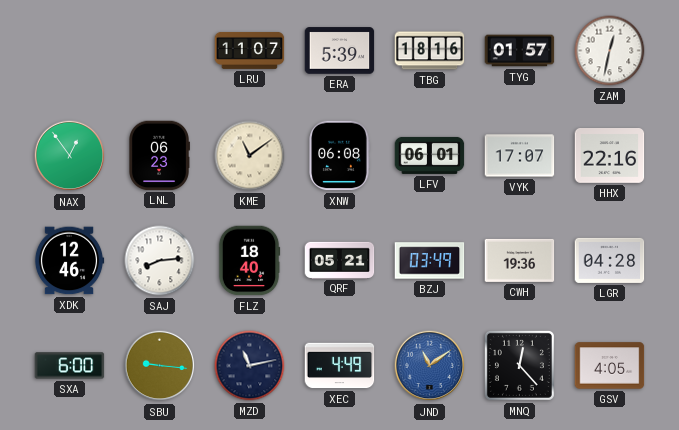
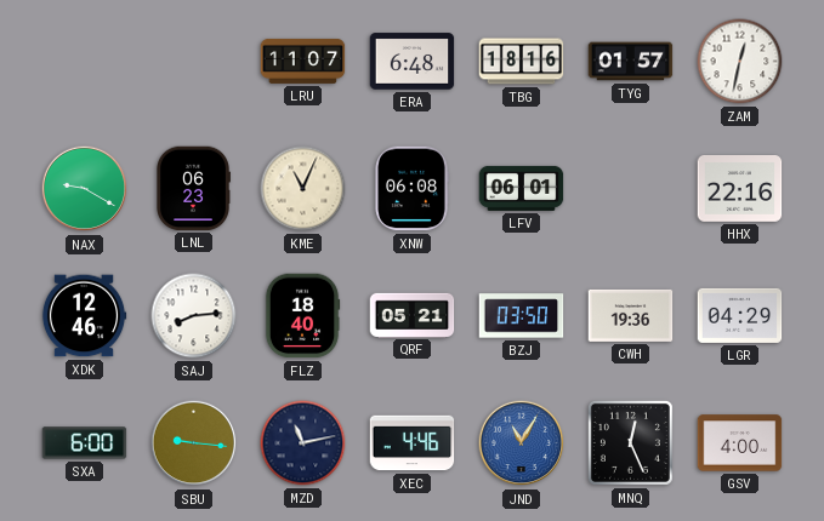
ERA: 5:39 -> 6:48 (413, 62)
NAX: 12:54 -> 9:20 (85, 189)
KME: 11:09 -> 11:04 (303, 189)
VYK: 17:07 -> none (520, 156)
BZJ: 03:49 -> 03:50 (522, 316)
LGR: 04:28 -> 04:29 (740, 315)
XEC: 4:49 -> 4:46 (413, 443)
JND: 11:09 -> 11:05 (522, 443)
MNQ: 12:23 -> 12:26 (630, 442)
GSV: 4:05 -> 4:00 (740, 443)
